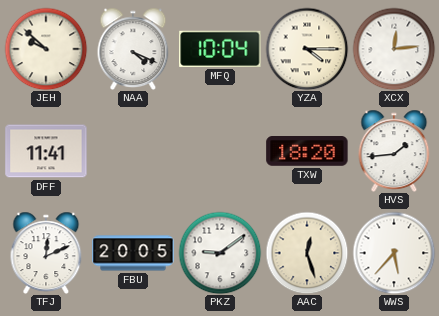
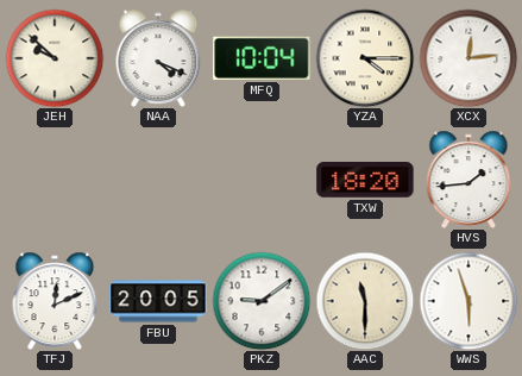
DFF: 11:41 -> none (46, 151)
AAC: 12:27 -> 11:30 (365, 301)
WWS: 5:37 -> 5:57 (468, 301)
